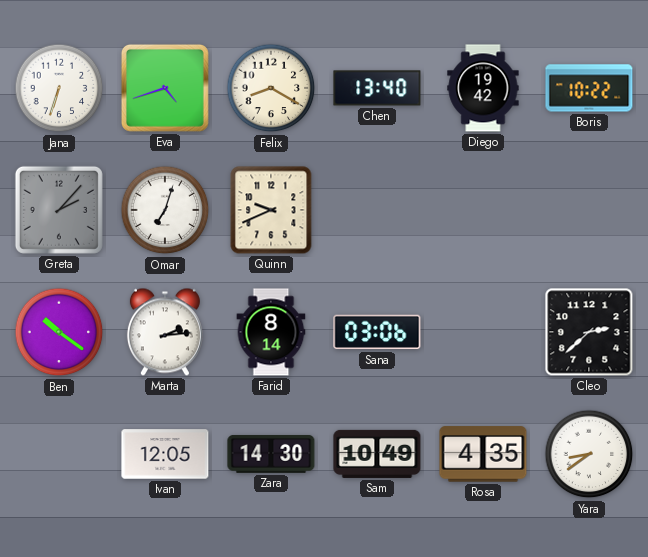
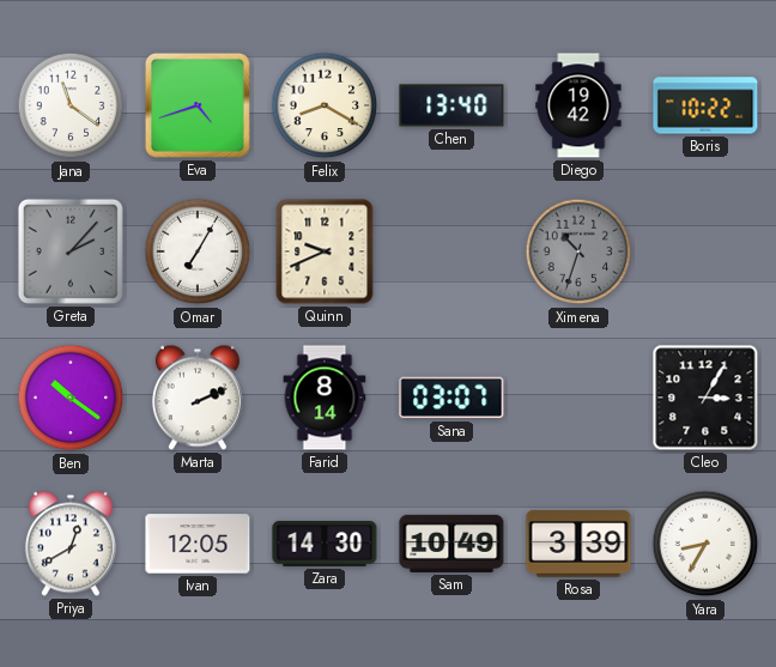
Jana: 6:33 -> 11:21 (71, 105)
Omar: 7:03 -> 7:05 (198, 251)
Ximena: none -> 10:33 (578, 251)
Marta: 2:14 -> 2:11 (198, 398)
Sana: 03:06 -> 03:07 (451, 398)
Cleo: 2:38 -> 3:05 (705, 398)
Priya: none -> 12:40 (71, 544)
Rosa: 4:35 -> 3:39 (578, 544)
Yara: 8:39 -> 8:35 (705, 544)
